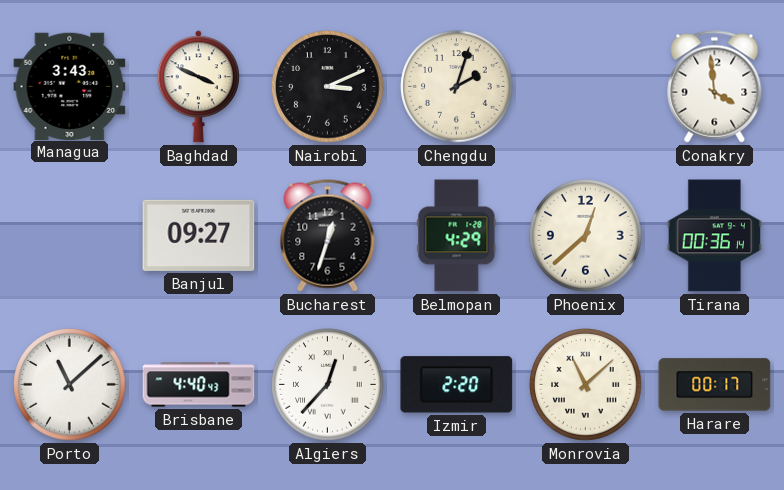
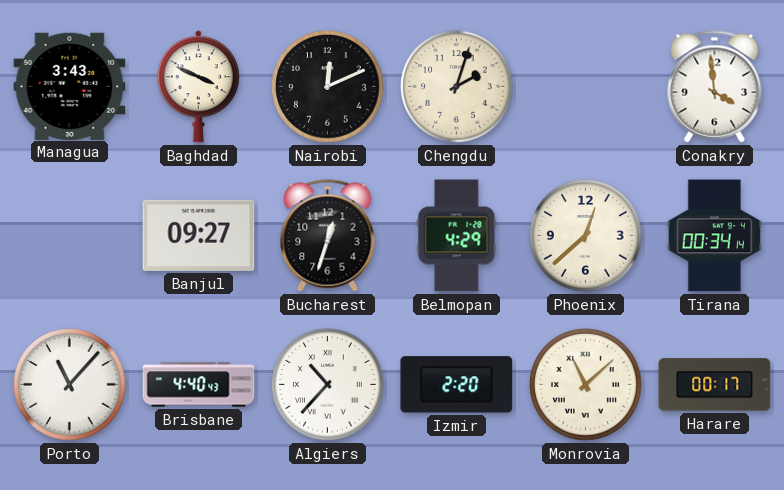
Nairobi: 3:11 -> 12:11 (328, 87)
Tirana: 00:36 -> 00:34 (714, 236)
Porto: 11:08 -> 11:07 (70, 385)
Algiers: 12:37 -> 10:37 (328, 385)
